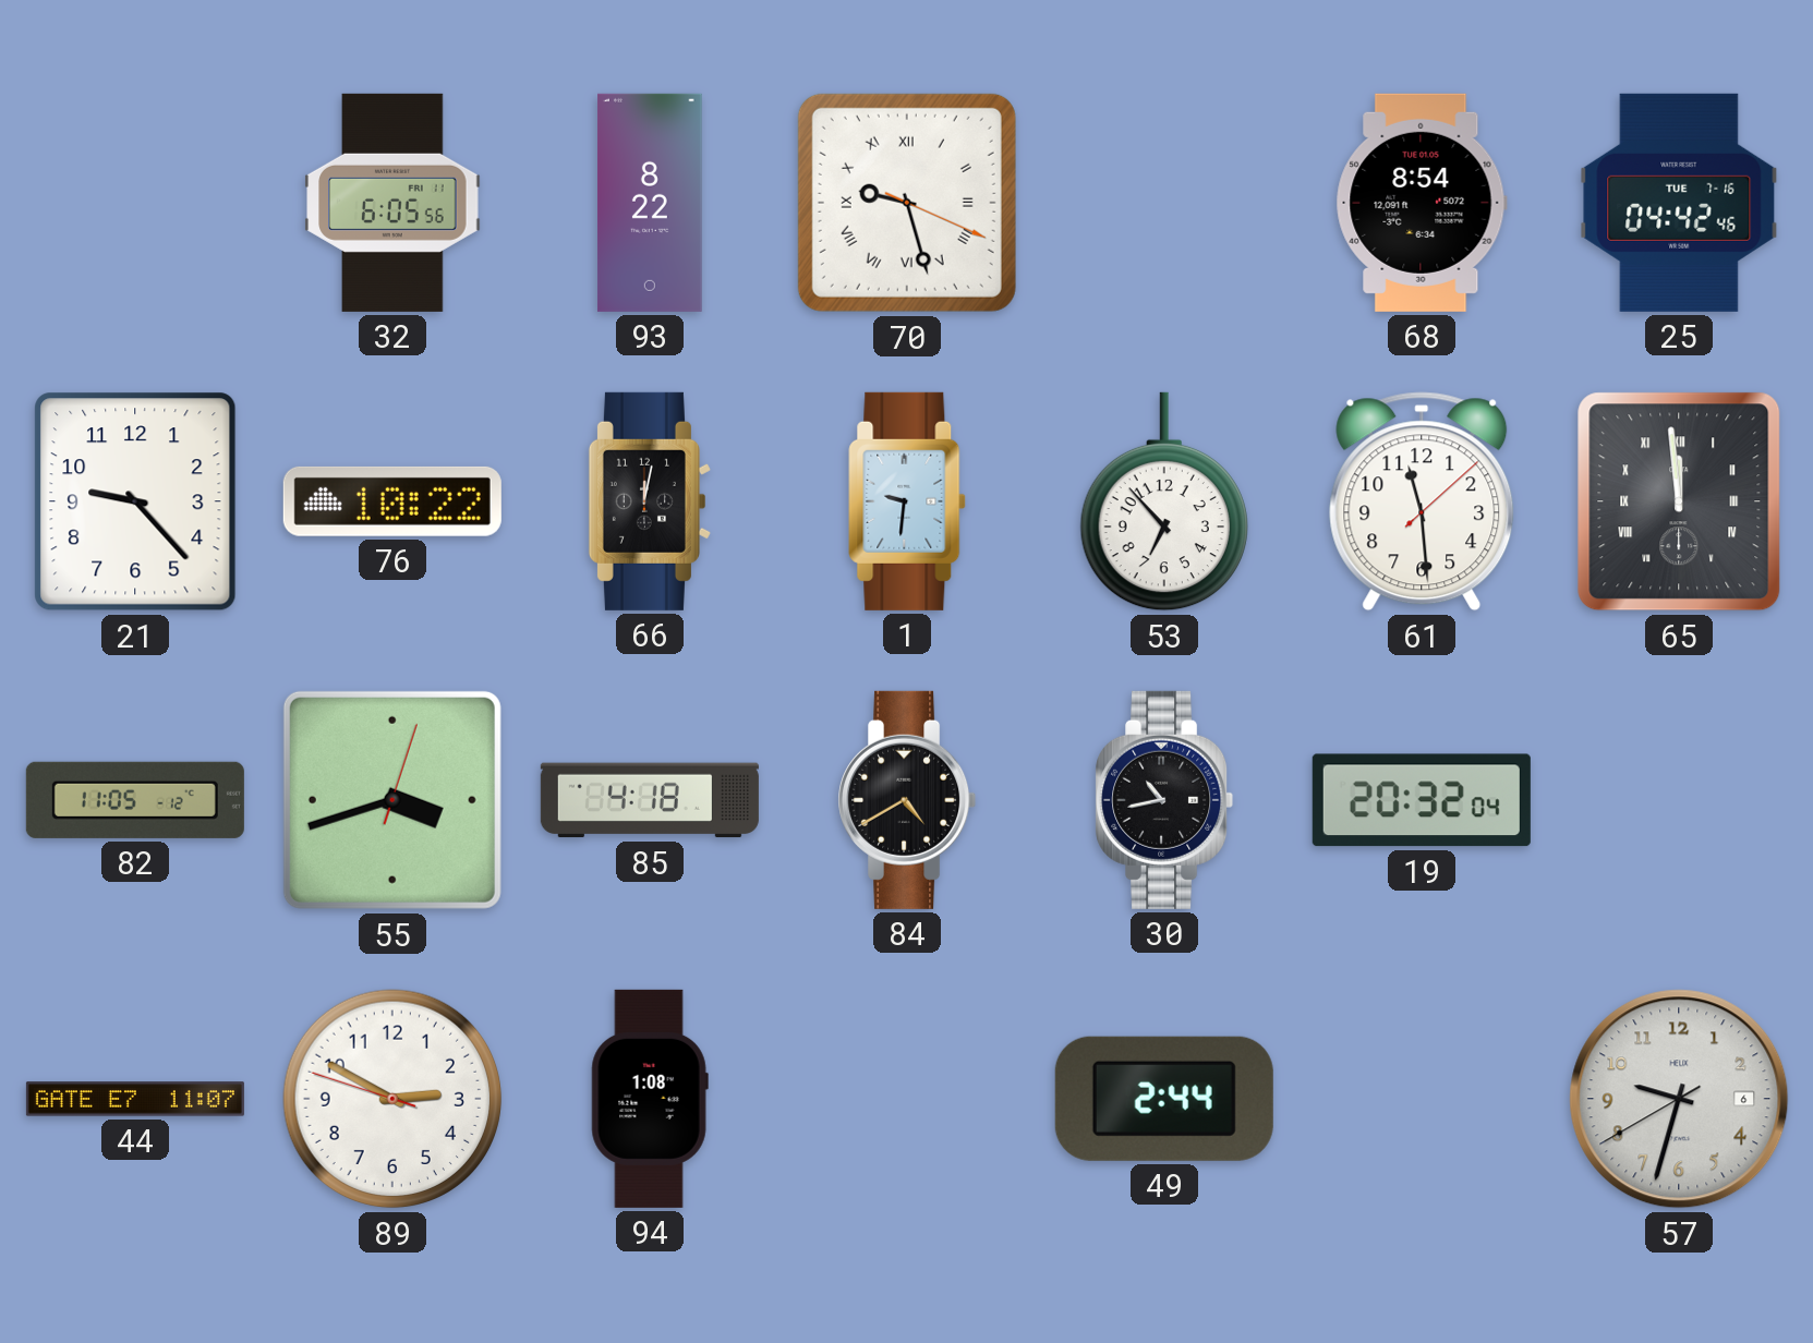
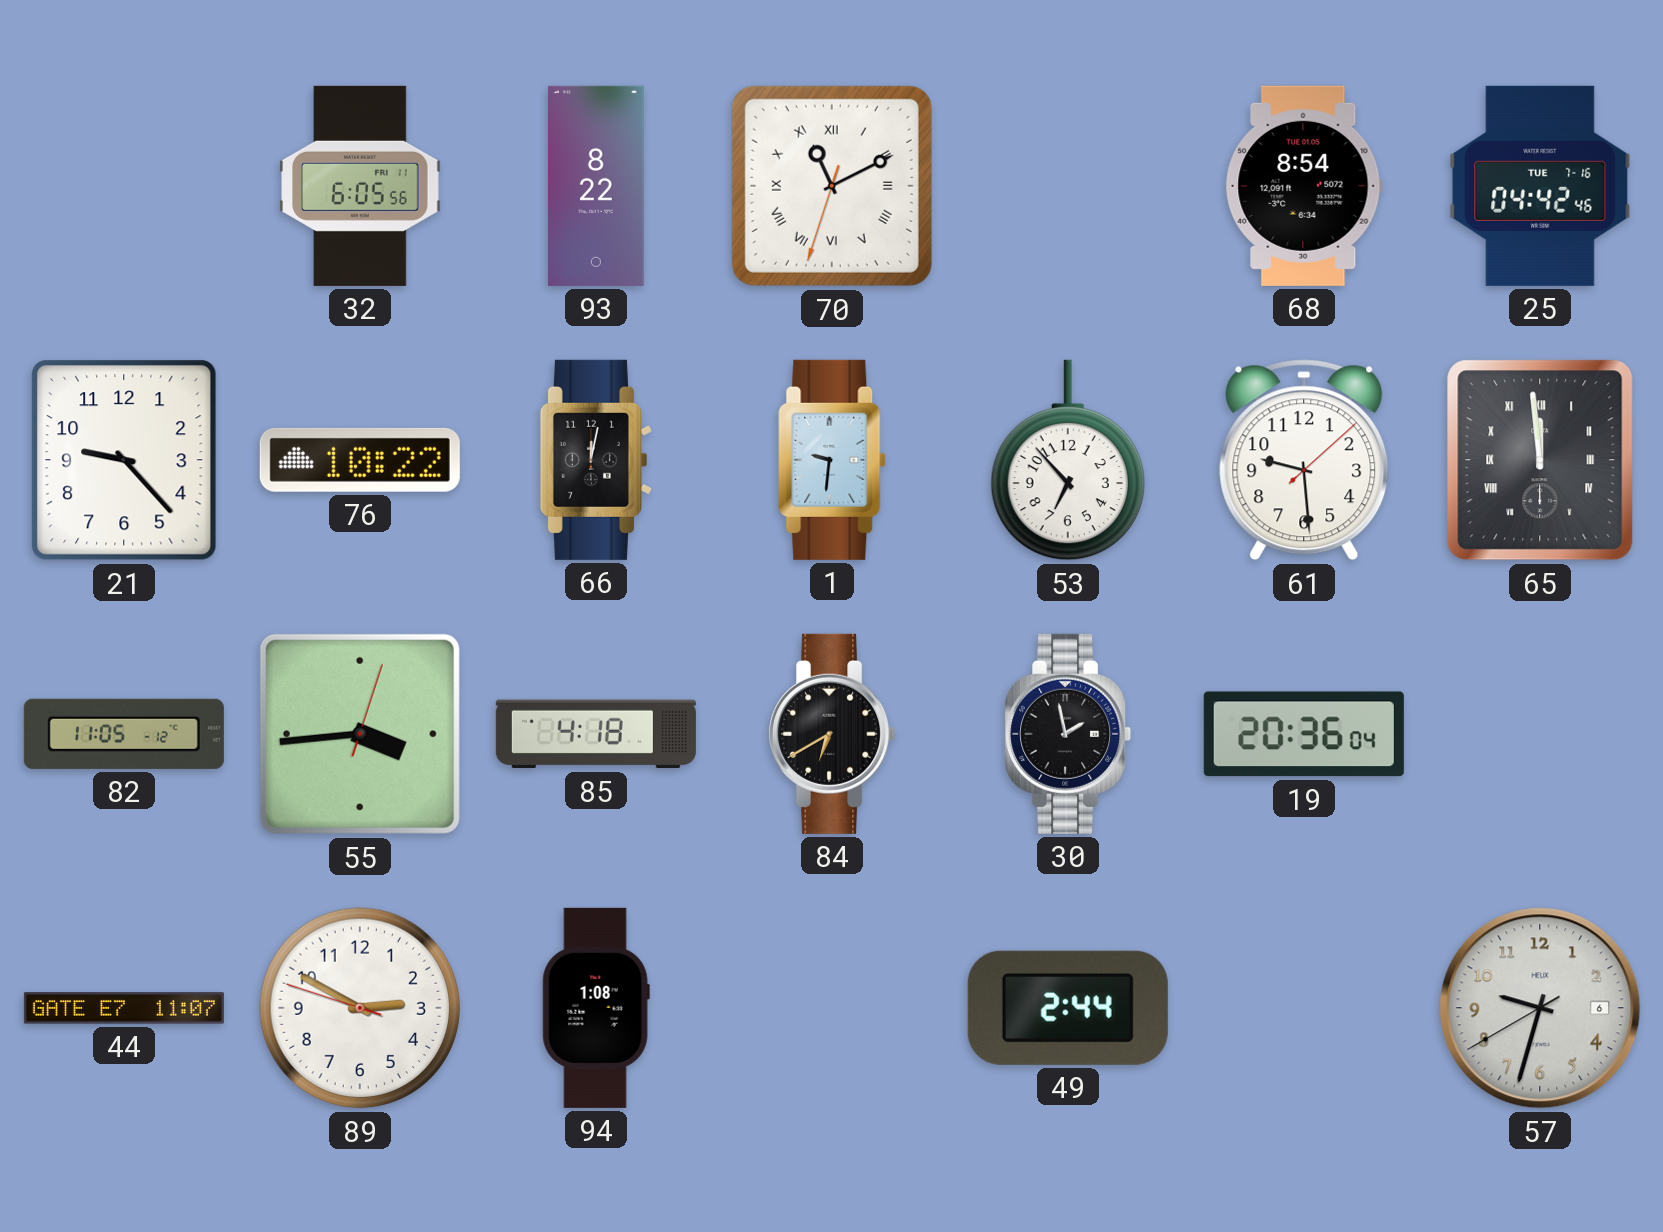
70: 9:27 -> 11:10 (832, 186)
61: 11:29 -> 9:29 (1304, 460)
55: 3:42 -> 3:44 (360, 734)
84: 4:40 -> 6:40 (832, 734)
30: 10:43 -> 1:58 (1068, 734)
19: 20:32 -> 20:36 (1304, 734)
